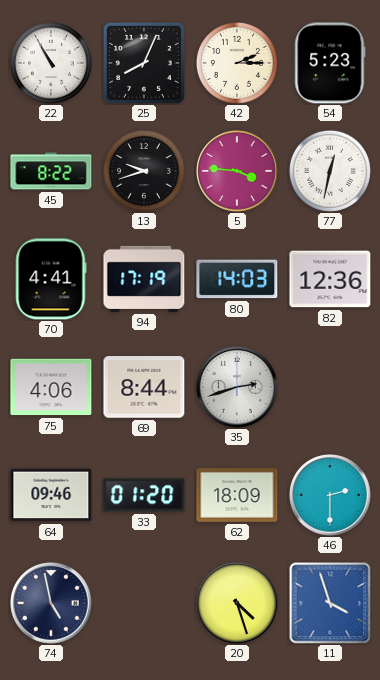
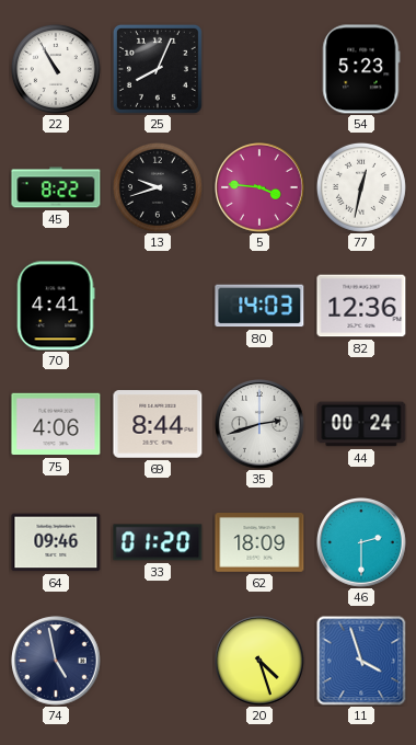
42: 2:15 -> none (237, 63)
94: 17:19 -> none (144, 279)
44: none -> 00:24 (361, 424)
